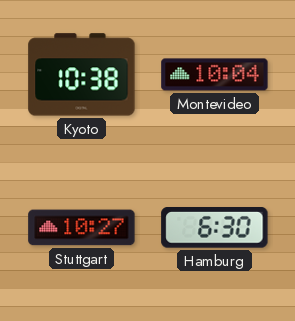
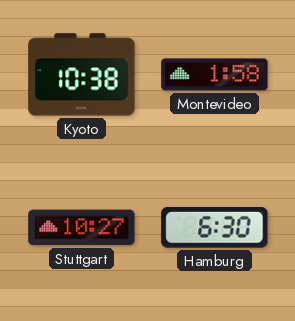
Montevideo: 10:04 -> 1:58 (215, 75)
